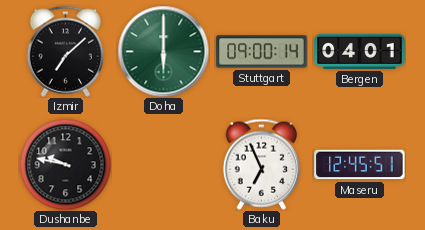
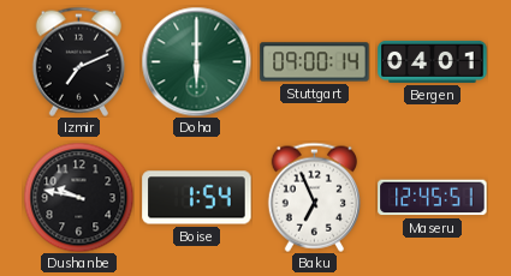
Izmir: 7:08 -> 7:11 (78, 61)
Boise: none -> 1:54 (197, 198)
